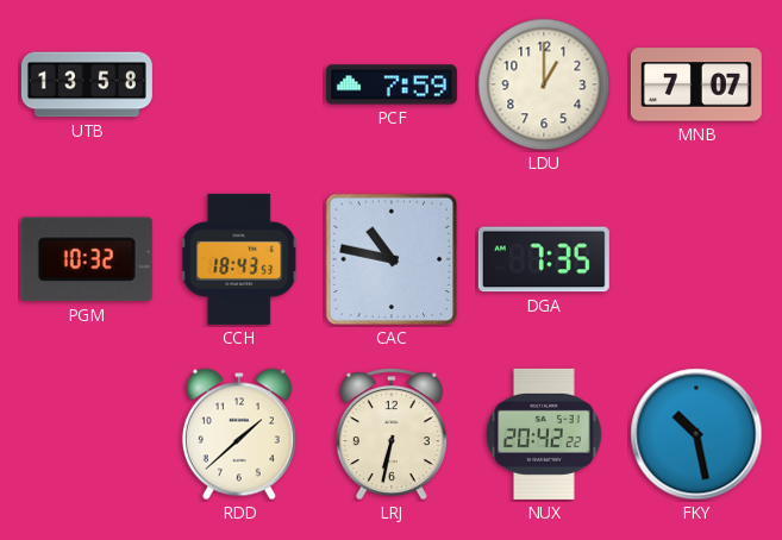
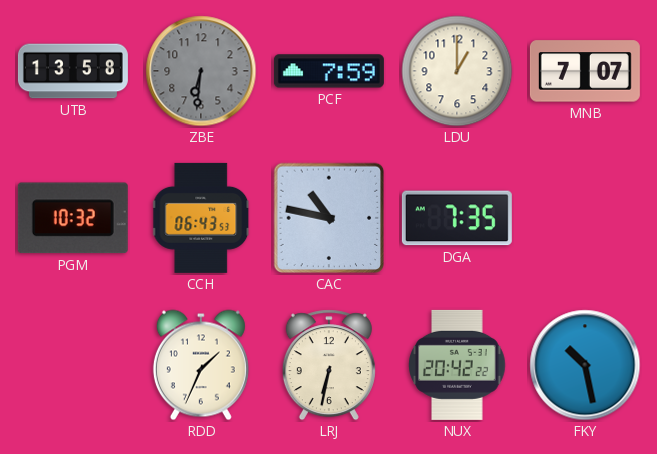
ZBE: none -> 6:31 (201, 71)
CCH: 18:43 -> 06:43 (202, 218)
RDD: 1:38 -> 1:34 (201, 365)
